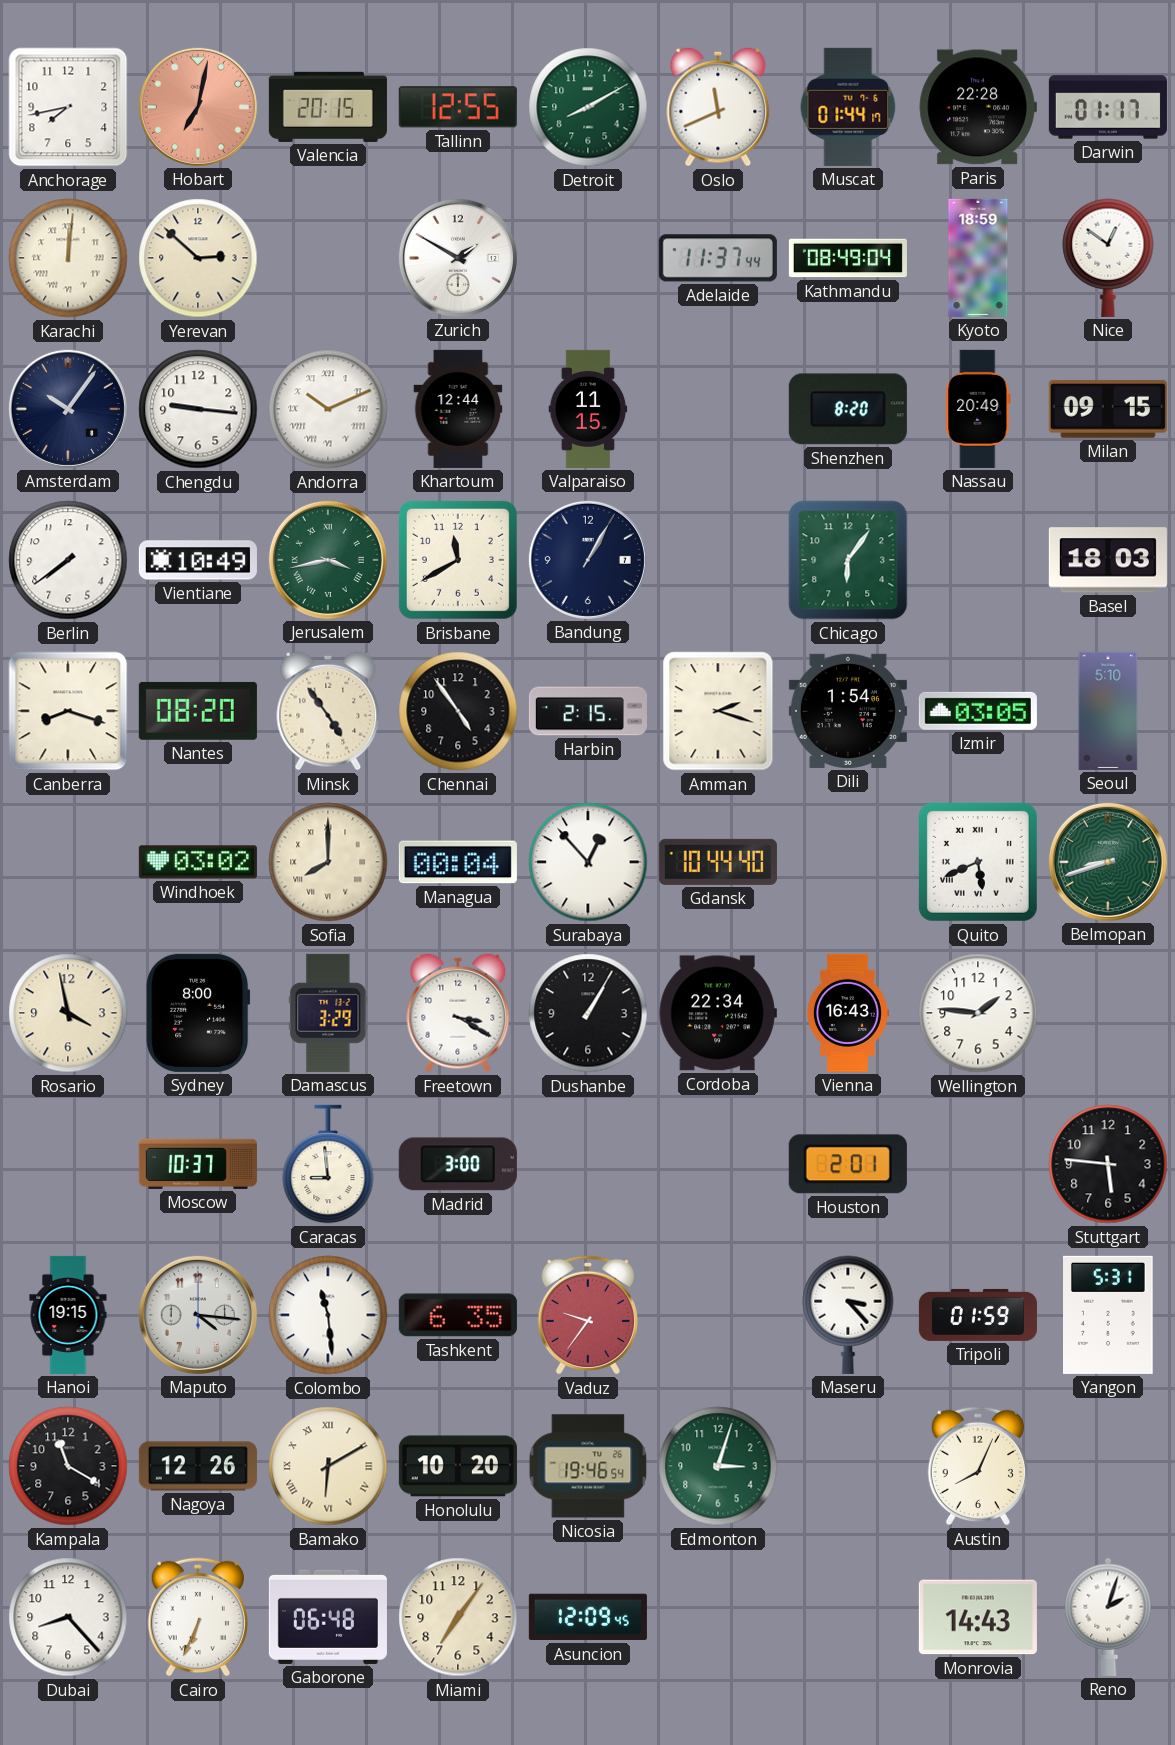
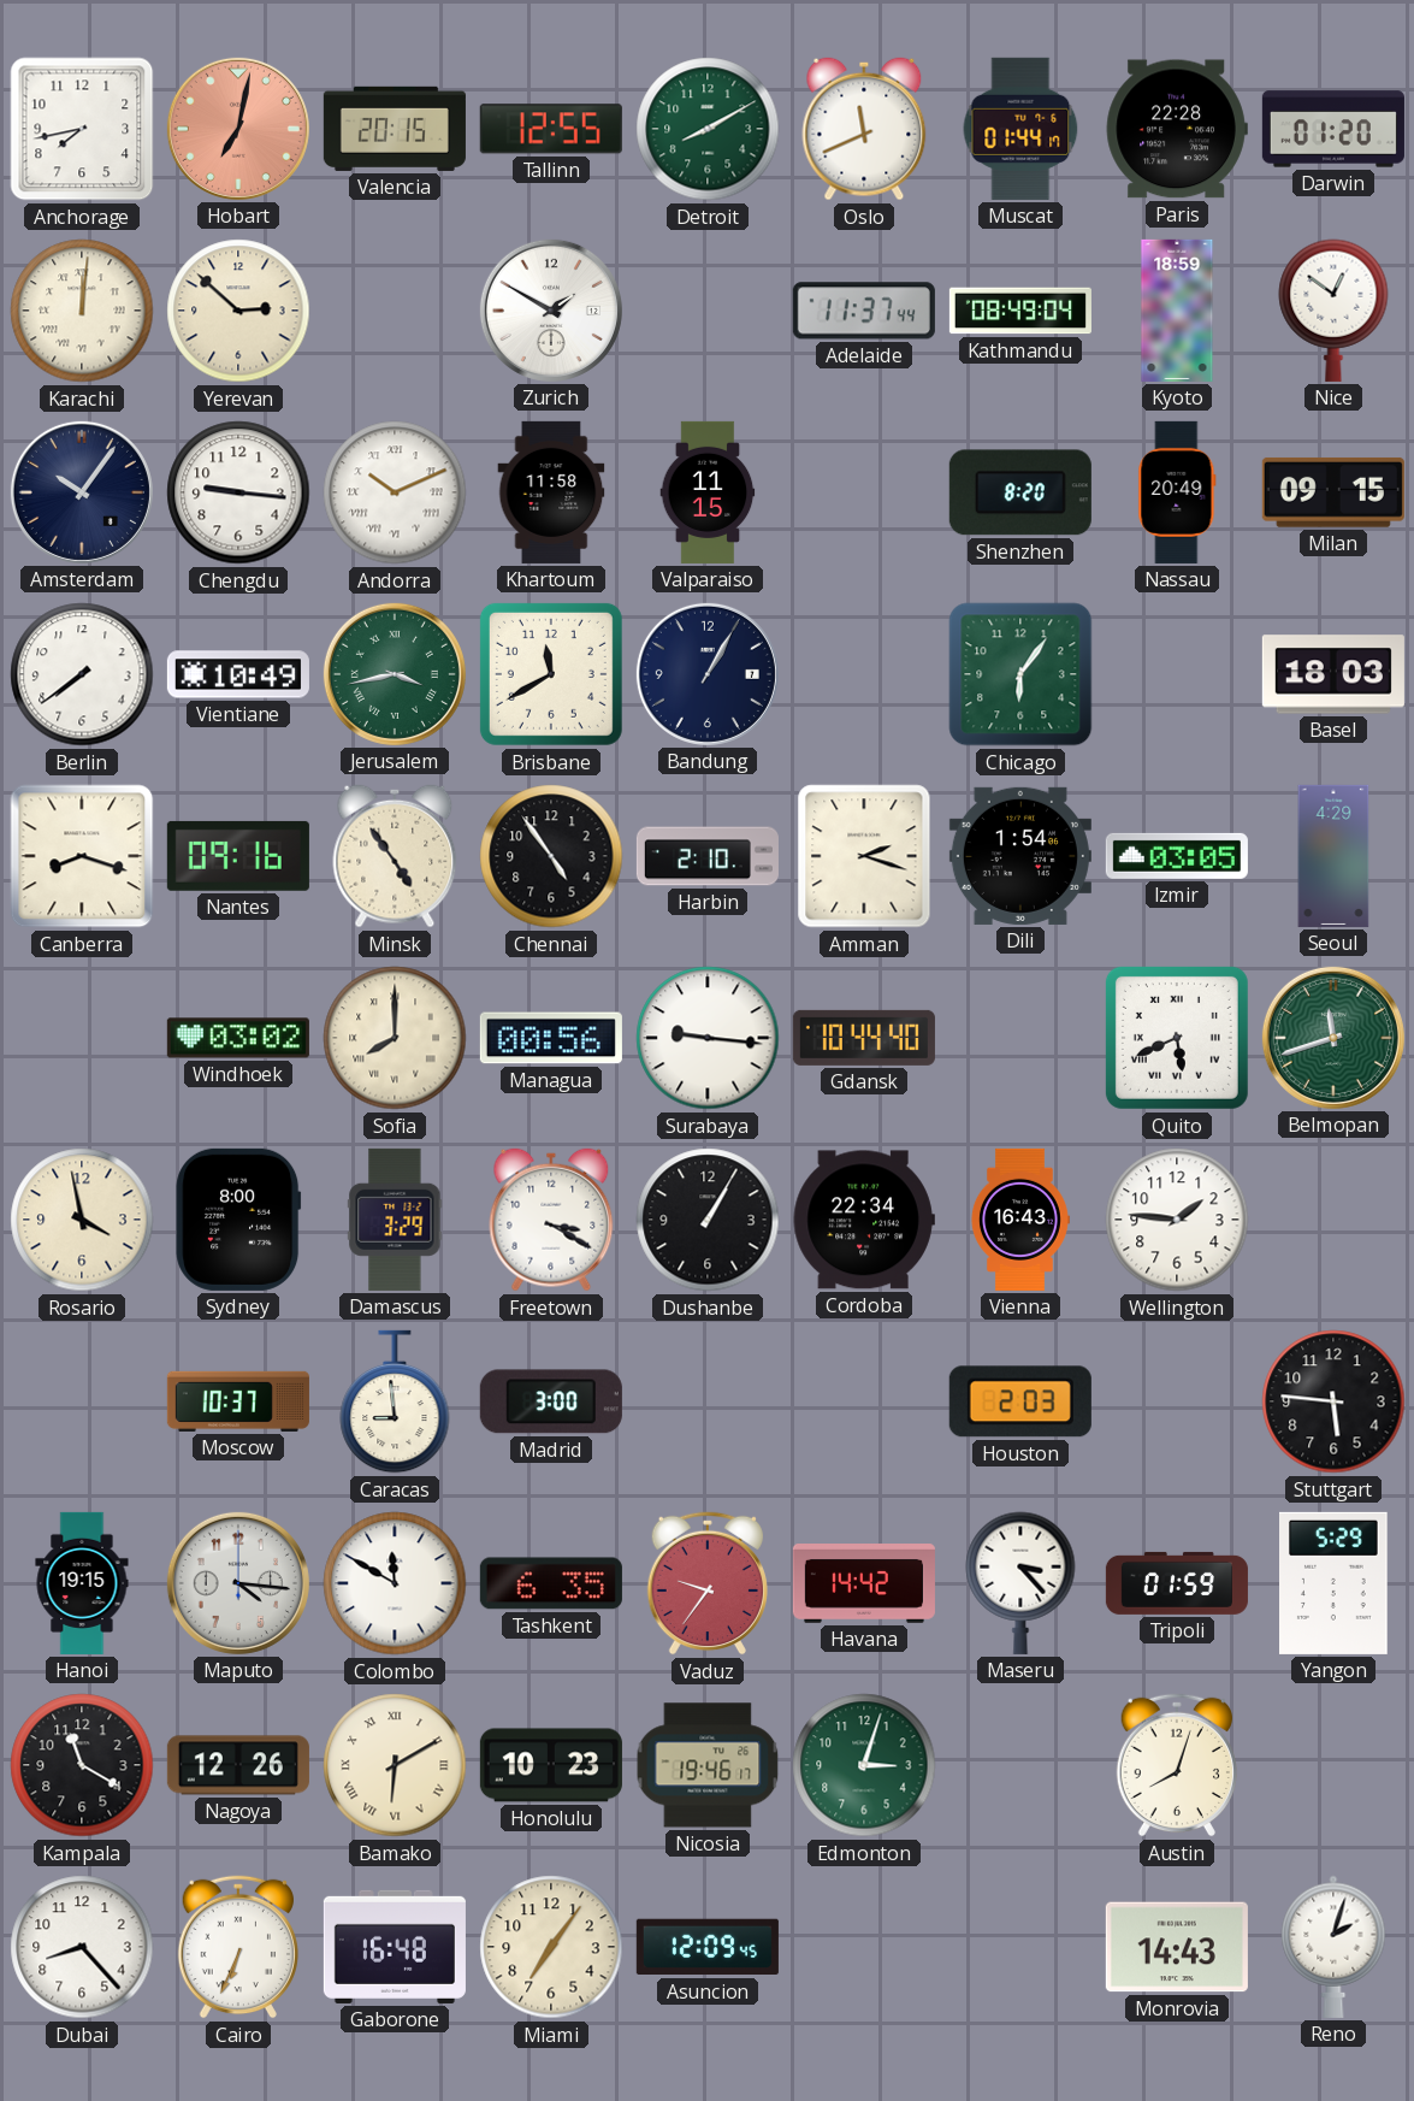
Darwin: 01:17 -> 01:20 (1333, 129)
Khartoum: 12:44 -> 11:58 (551, 492)
Nantes: 08:20 -> 09:16 (238, 856)
Harbin: 2:15 -> 2:10 (708, 856)
Seoul: 5:10 -> 4:29 (1333, 856)
Managua: 00:04 -> 00:56 (551, 1038)
Surabaya: 12:53 -> 9:16 (708, 1038)
Belmopan: 8:42 -> 11:42 (1333, 1038)
Houston: 2:01 -> 2:03 (1020, 1401)
Colombo: 11:29 -> 11:50 (395, 1583)
Havana: none -> 14:42 (864, 1584)
Yangon: 5:31 -> 5:29 (1333, 1583)
Honolulu: 10:20 -> 10:23 (551, 1765)
Nicosia: 19:46:54 -> 19:46:17 (708, 1765)
Austin: 8:04 -> 8:03 (1176, 1765)
Gaborone: 06:48 -> 16:48 (395, 1947)
